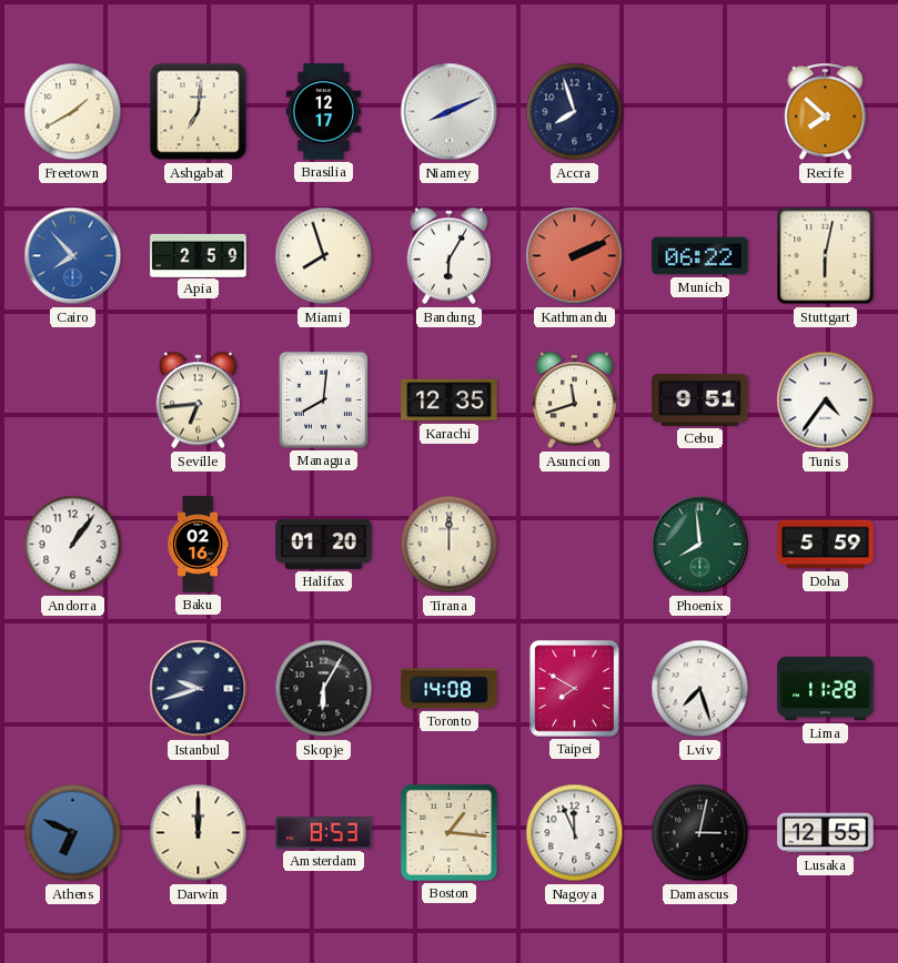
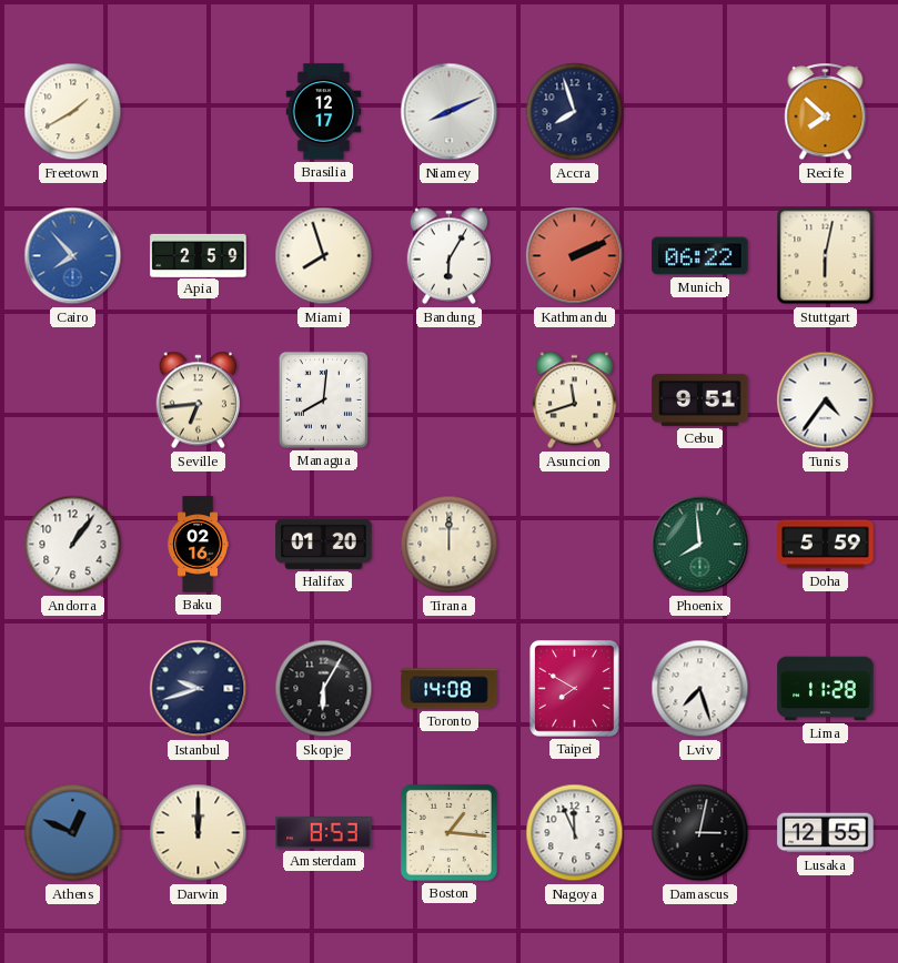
Ashgabat: 7:01 -> none (199, 112)
Karachi: 12:35 -> none (450, 401)
Athens: 6:49 -> 12:49 (73, 833)
